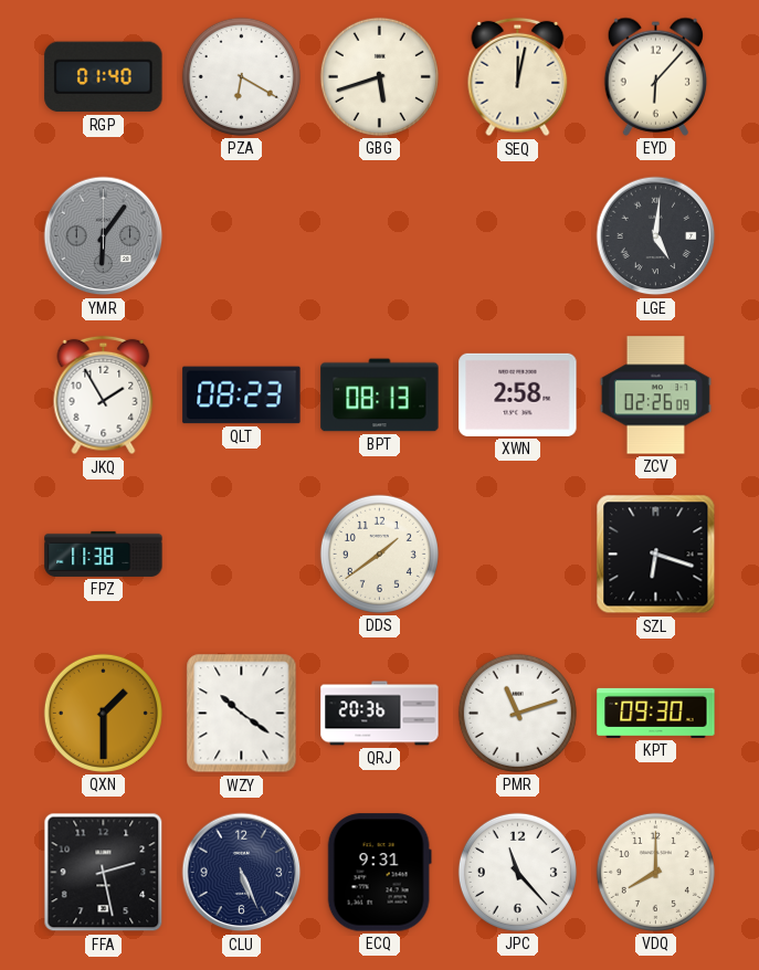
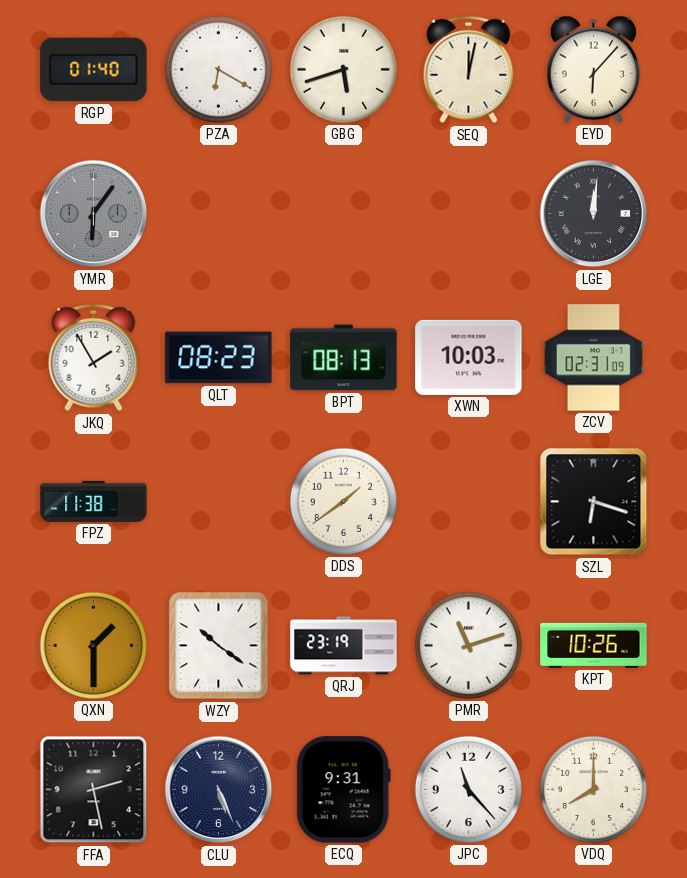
LGE: 5:01 -> 12:01 (594, 214)
XWN: 2:58 -> 10:03 (469, 357)
ZCV: 02:26 -> 02:31 (593, 358)
QRJ: 20:36 -> 23:19 (344, 646)
KPT: 09:30 -> 10:26 (594, 645)
